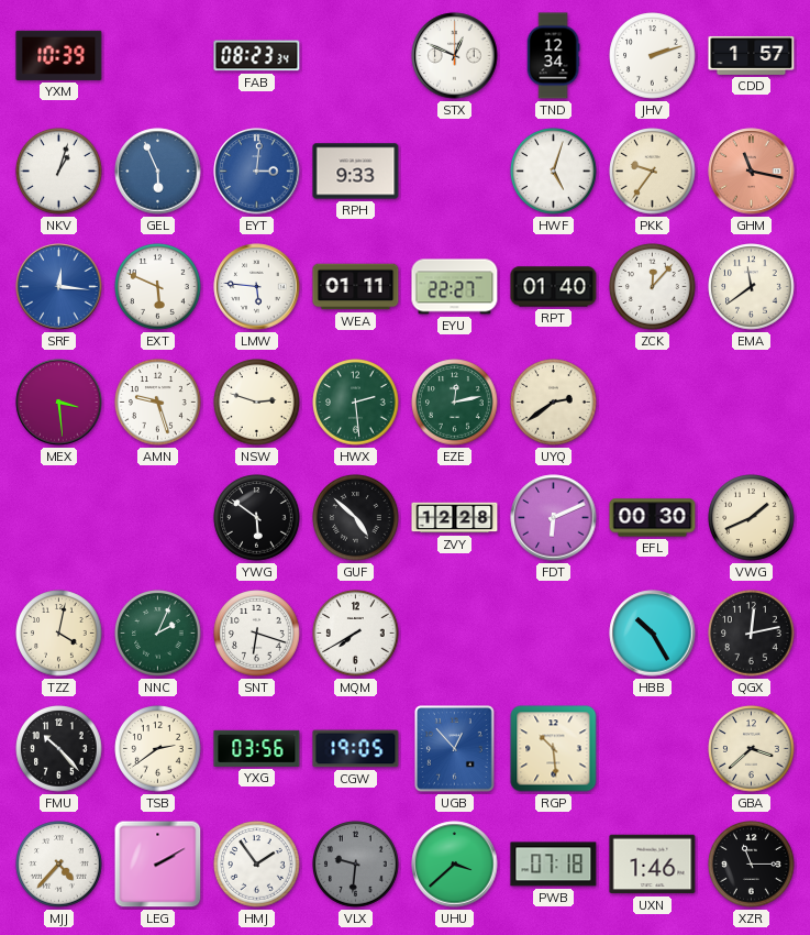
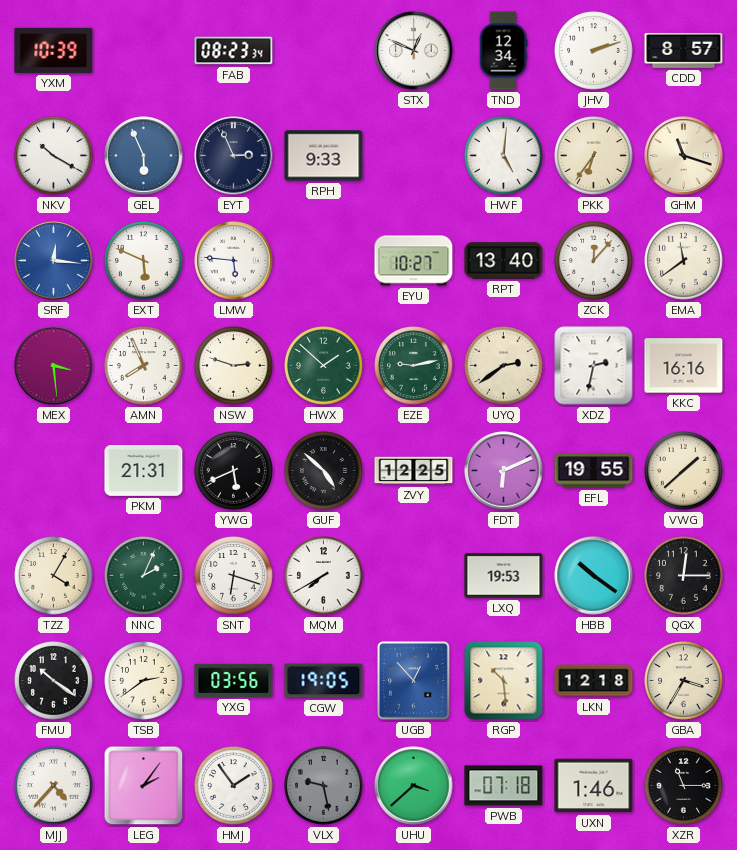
CDD: 1:57 -> 8:57 (684, 50)
NKV: 1:03 -> 10:20 (54, 156)
EYT: 3:01 -> 2:56 (234, 156)
EYT dial: blue -> navy (234, 156)
HWF: 5:03 -> 5:01 (504, 156)
PKK: 9:36 -> 6:36 (594, 156)
GHM: 11:17 -> 11:18 (684, 156)
GHM dial: salmon -> cream (684, 156)
WEA: 01:11 -> none (356, 287)
EYU: 22:27 -> 10:27 (414, 261)
RPT: 01:40 -> 13:40 (504, 261)
AMN: 9:27 -> 7:56 (144, 366)
HWX: 2:29 -> 1:52 (324, 366)
EZE: 12:13 -> 9:13 (414, 366)
XDZ: none -> 2:32 (594, 366)
KKC: none -> 16:16 (684, 366)
PKM: none -> 21:31 (144, 471)
YWG: 5:51 -> 5:41 (234, 471)
ZVY: 12:28 -> 12:25 (414, 471)
EFL: 00:30 -> 19:55 (594, 471)
VWG: 1:41 -> 1:38 (684, 471)
TZZ: 4:02 -> 4:05 (54, 576)
LXQ: none -> 19:53 (504, 576)
HBB: 10:25 -> 10:21 (594, 576)
QGX: 12:13 -> 12:15 (684, 576)
FMU: 10:23 -> 10:21 (54, 681)
LKN: none -> 12:18 (594, 681)
GBA: 3:38 -> 3:35 (684, 681)
LEG: 2:10 -> 2:06 (144, 786)
VLX: 9:31 -> 9:28 (324, 786)
